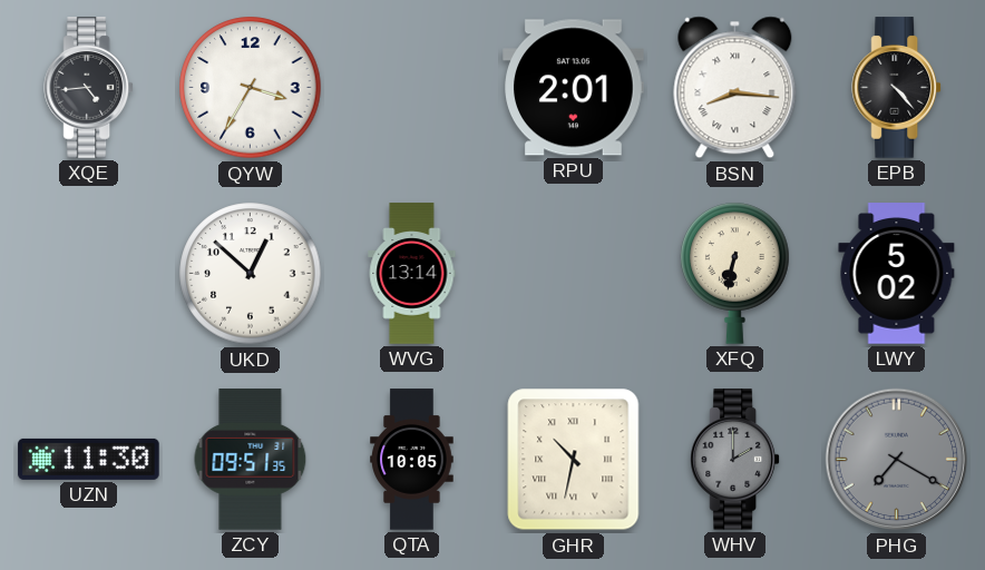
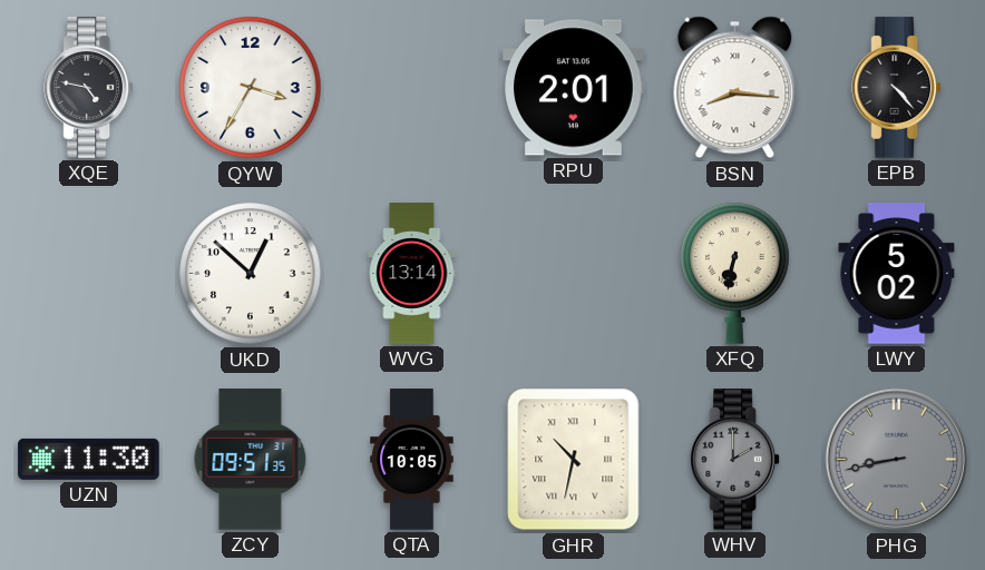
XQE: 4:44 -> 4:47 (89, 88)
PHG: 7:20 -> 8:43 (897, 460)
